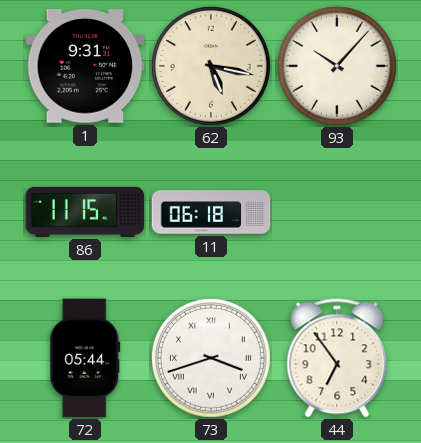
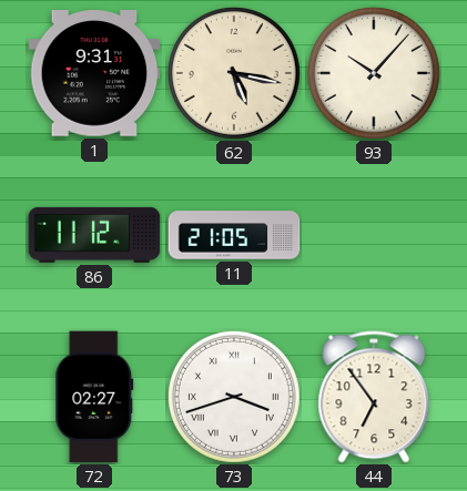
86: 11:15 -> 11:12 (94, 235)
11: 06:18 -> 21:05 (234, 235)
72: 05:44 -> 02:27 (94, 397)
